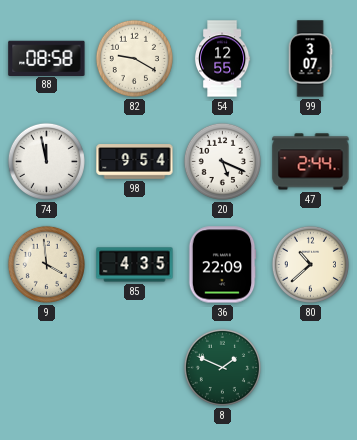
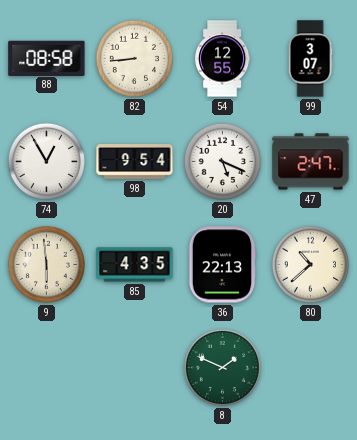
82: 9:20 -> 8:44 (134, 58)
74: 11:58 -> 12:55 (46, 161)
47: 2:44 -> 2:47 (311, 162)
9: 3:59 -> 5:59 (46, 264)
36: 22:09 -> 22:13 (222, 265)
